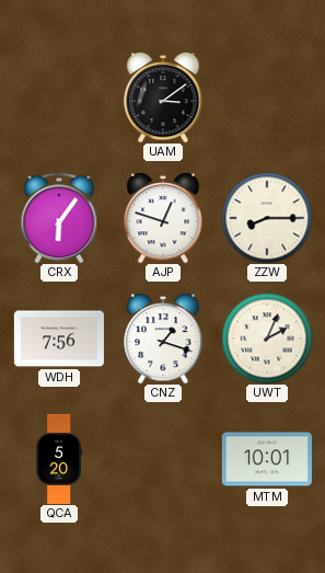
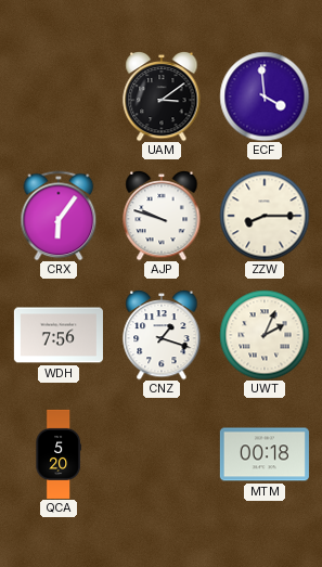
ECF: none -> 3:59 (265, 96)
AJP: 12:48 -> 9:48 (162, 216)
MTM: 10:01 -> 00:18 (265, 454)
